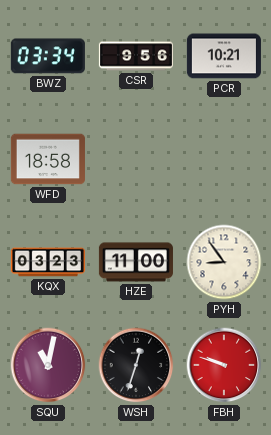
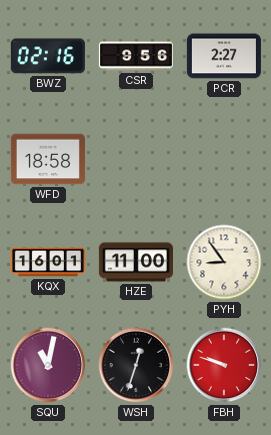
BWZ: 03:34 -> 02:16 (48, 56)
PCR: 10:21 -> 2:27 (224, 56)
KQX: 03:23 -> 16:01 (48, 262)
